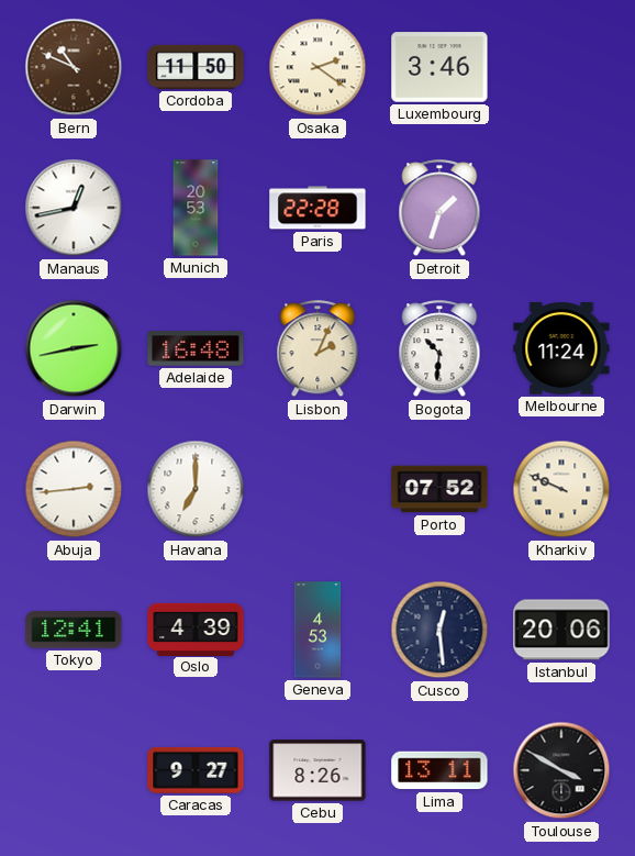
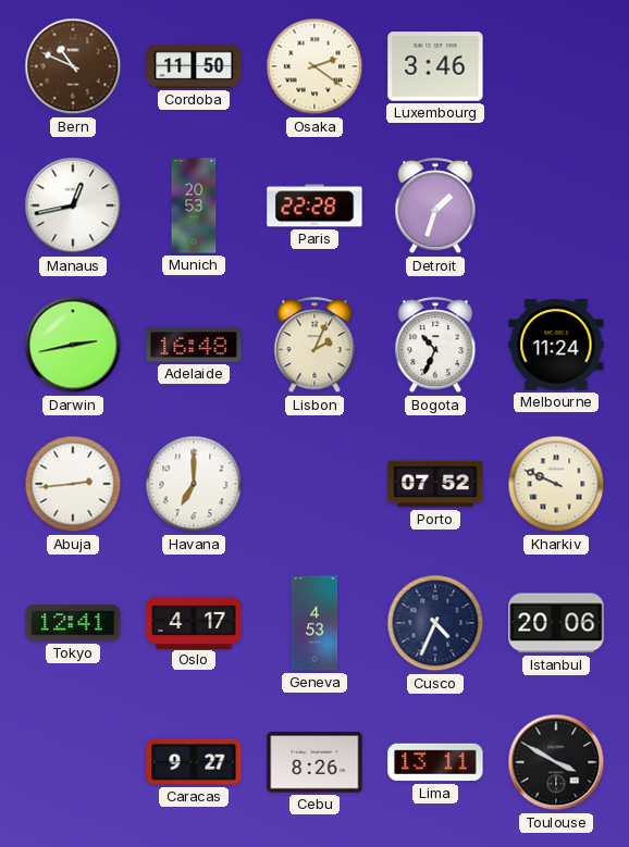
Bogota: 10:31 -> 10:34 (435, 346)
Oslo: 4:39 -> 4:17 (194, 622)
Cusco: 12:29 -> 4:34 (435, 623)
